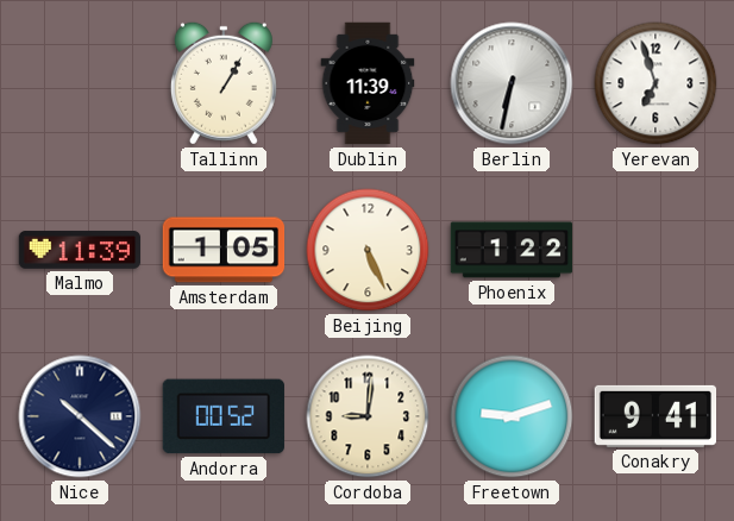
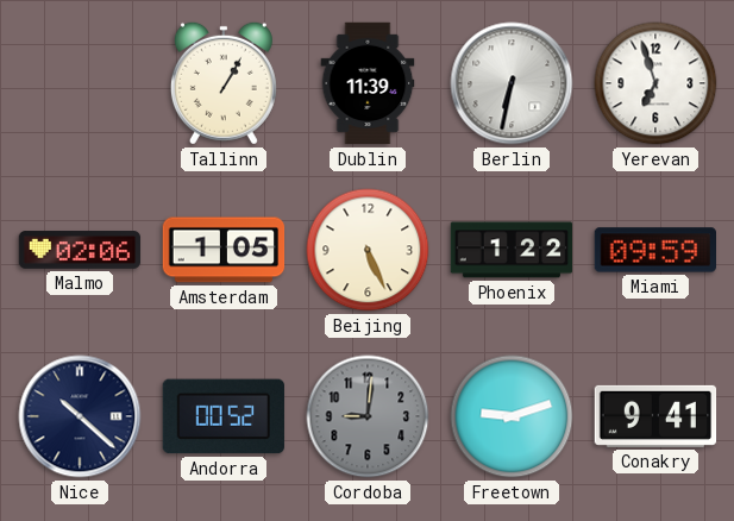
Malmo: 11:39 -> 02:06 (80, 250)
Miami: none -> 09:59 (654, 250)
Cordoba dial: cream -> grey (368, 416)
